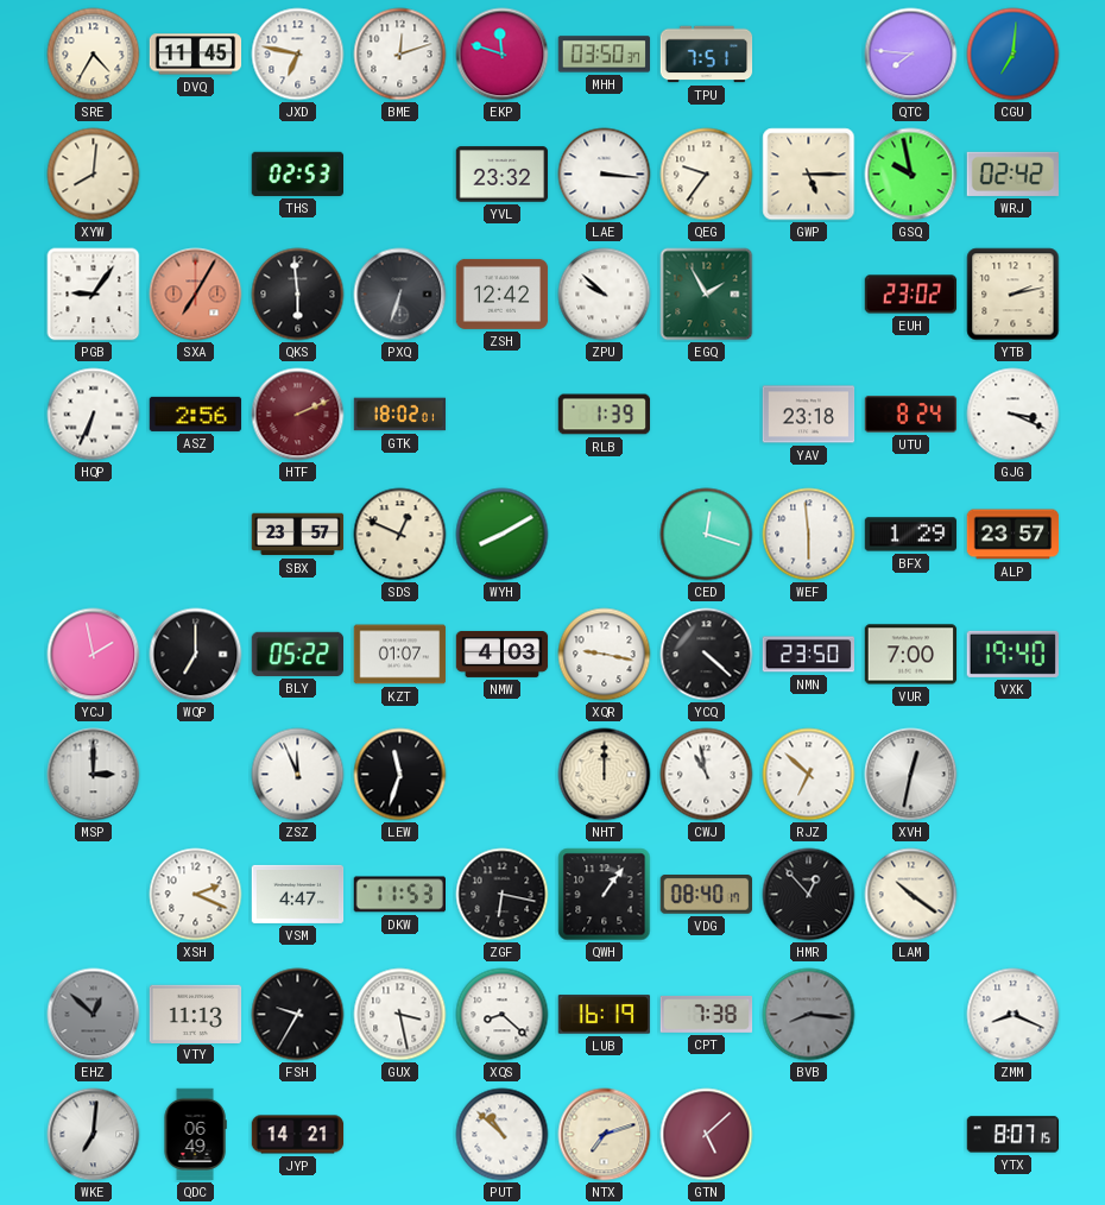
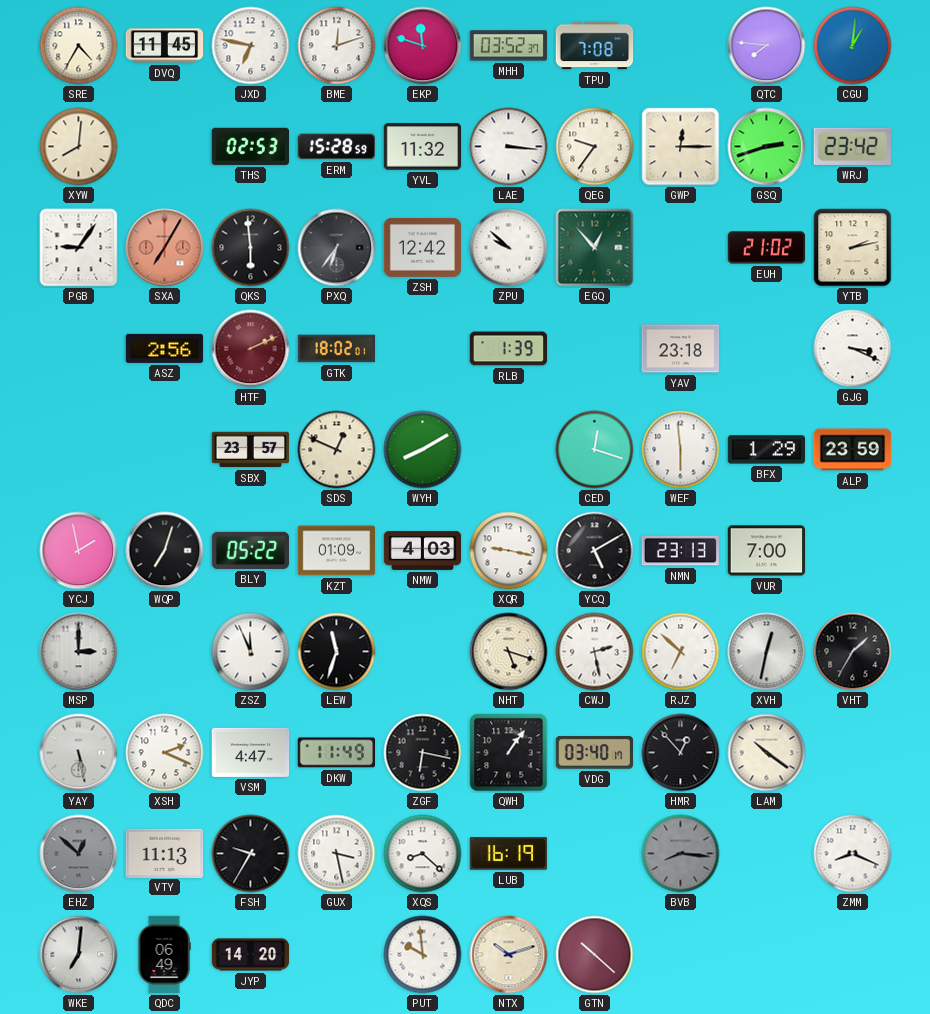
MHH: 03:50 -> 03:52 (509, 46)
TPU: 7:51 -> 7:08 (595, 46)
CGU: 7:01 -> 1:01 (853, 46)
ERM: none -> 15:28 (336, 147)
YVL: 23:32 -> 11:32 (423, 147)
GWP: 5:15 -> 12:15 (681, 147)
GSQ: 9:58 -> 2:42 (767, 147)
WRJ: 02:42 -> 23:42 (852, 146)
PXQ: 6:33 -> 6:36 (337, 248)
EGQ: 1:55 -> 12:53 (595, 248)
EUH: 23:02 -> 21:02 (767, 248)
HQP: 6:34 -> none (94, 415)
UTU: 8:24 -> none (911, 415)
ALP: 23:57 -> 23:59 (853, 450)
WQP: 7:00 -> 7:03 (165, 551)
KZT: 01:07 -> 01:09 (337, 551)
YCQ: 4:22 -> 5:10 (595, 551)
NMN: 23:50 -> 23:13 (681, 551)
VXK: 19:40 -> none (1012, 654)
NHT: 12:00 -> 5:18 (509, 652)
CWJ: 10:58 -> 2:28 (595, 652)
VHT: none -> 1:35 (853, 652)
YAY: none -> 5:28 (79, 753)
DKW: 11:53 -> 11:49 (336, 753)
VDG: 08:40 -> 03:40 (594, 753)
CPT: 7:38 -> none (707, 1014)
JYP: 14:21 -> 14:20 (251, 955)
PUT: 10:52 -> 9:59 (423, 955)
NTX: 7:12 -> 10:12 (509, 955)
GTN: 5:08 -> 10:22 (595, 955)
YTX: 8:07 -> none (1014, 1135)
